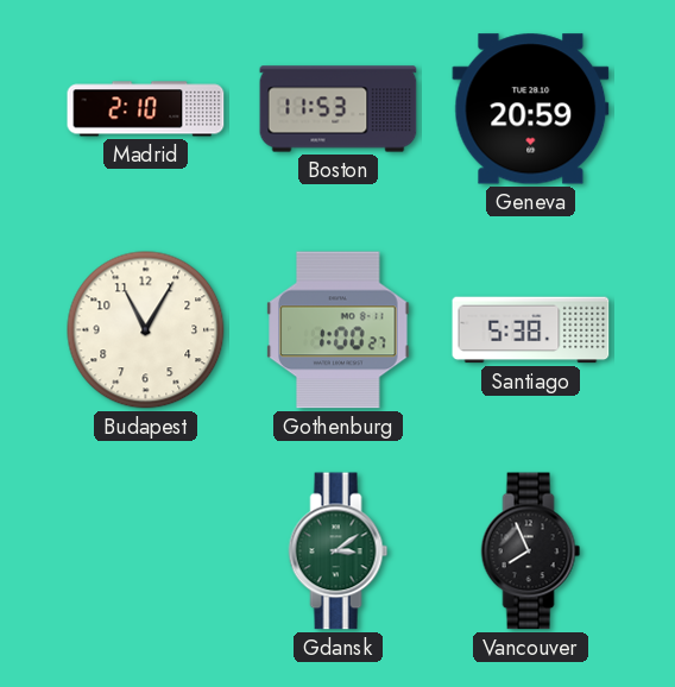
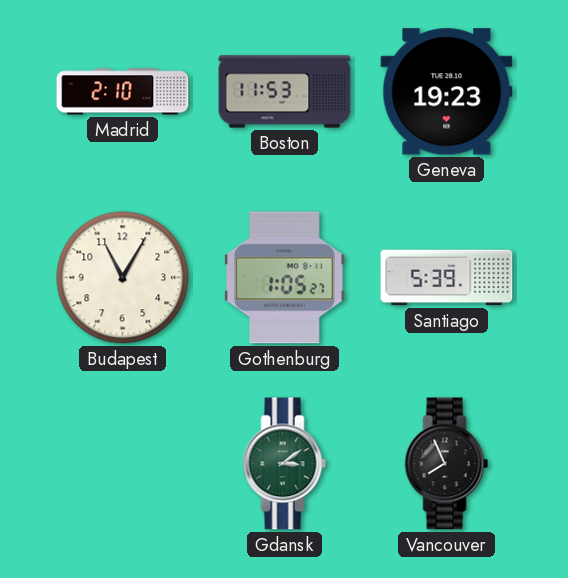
Geneva: 20:59 -> 19:23 (447, 92)
Gothenburg: 1:00 -> 1:05 (285, 278)
Santiago: 5:38 -> 5:39 (447, 278)
